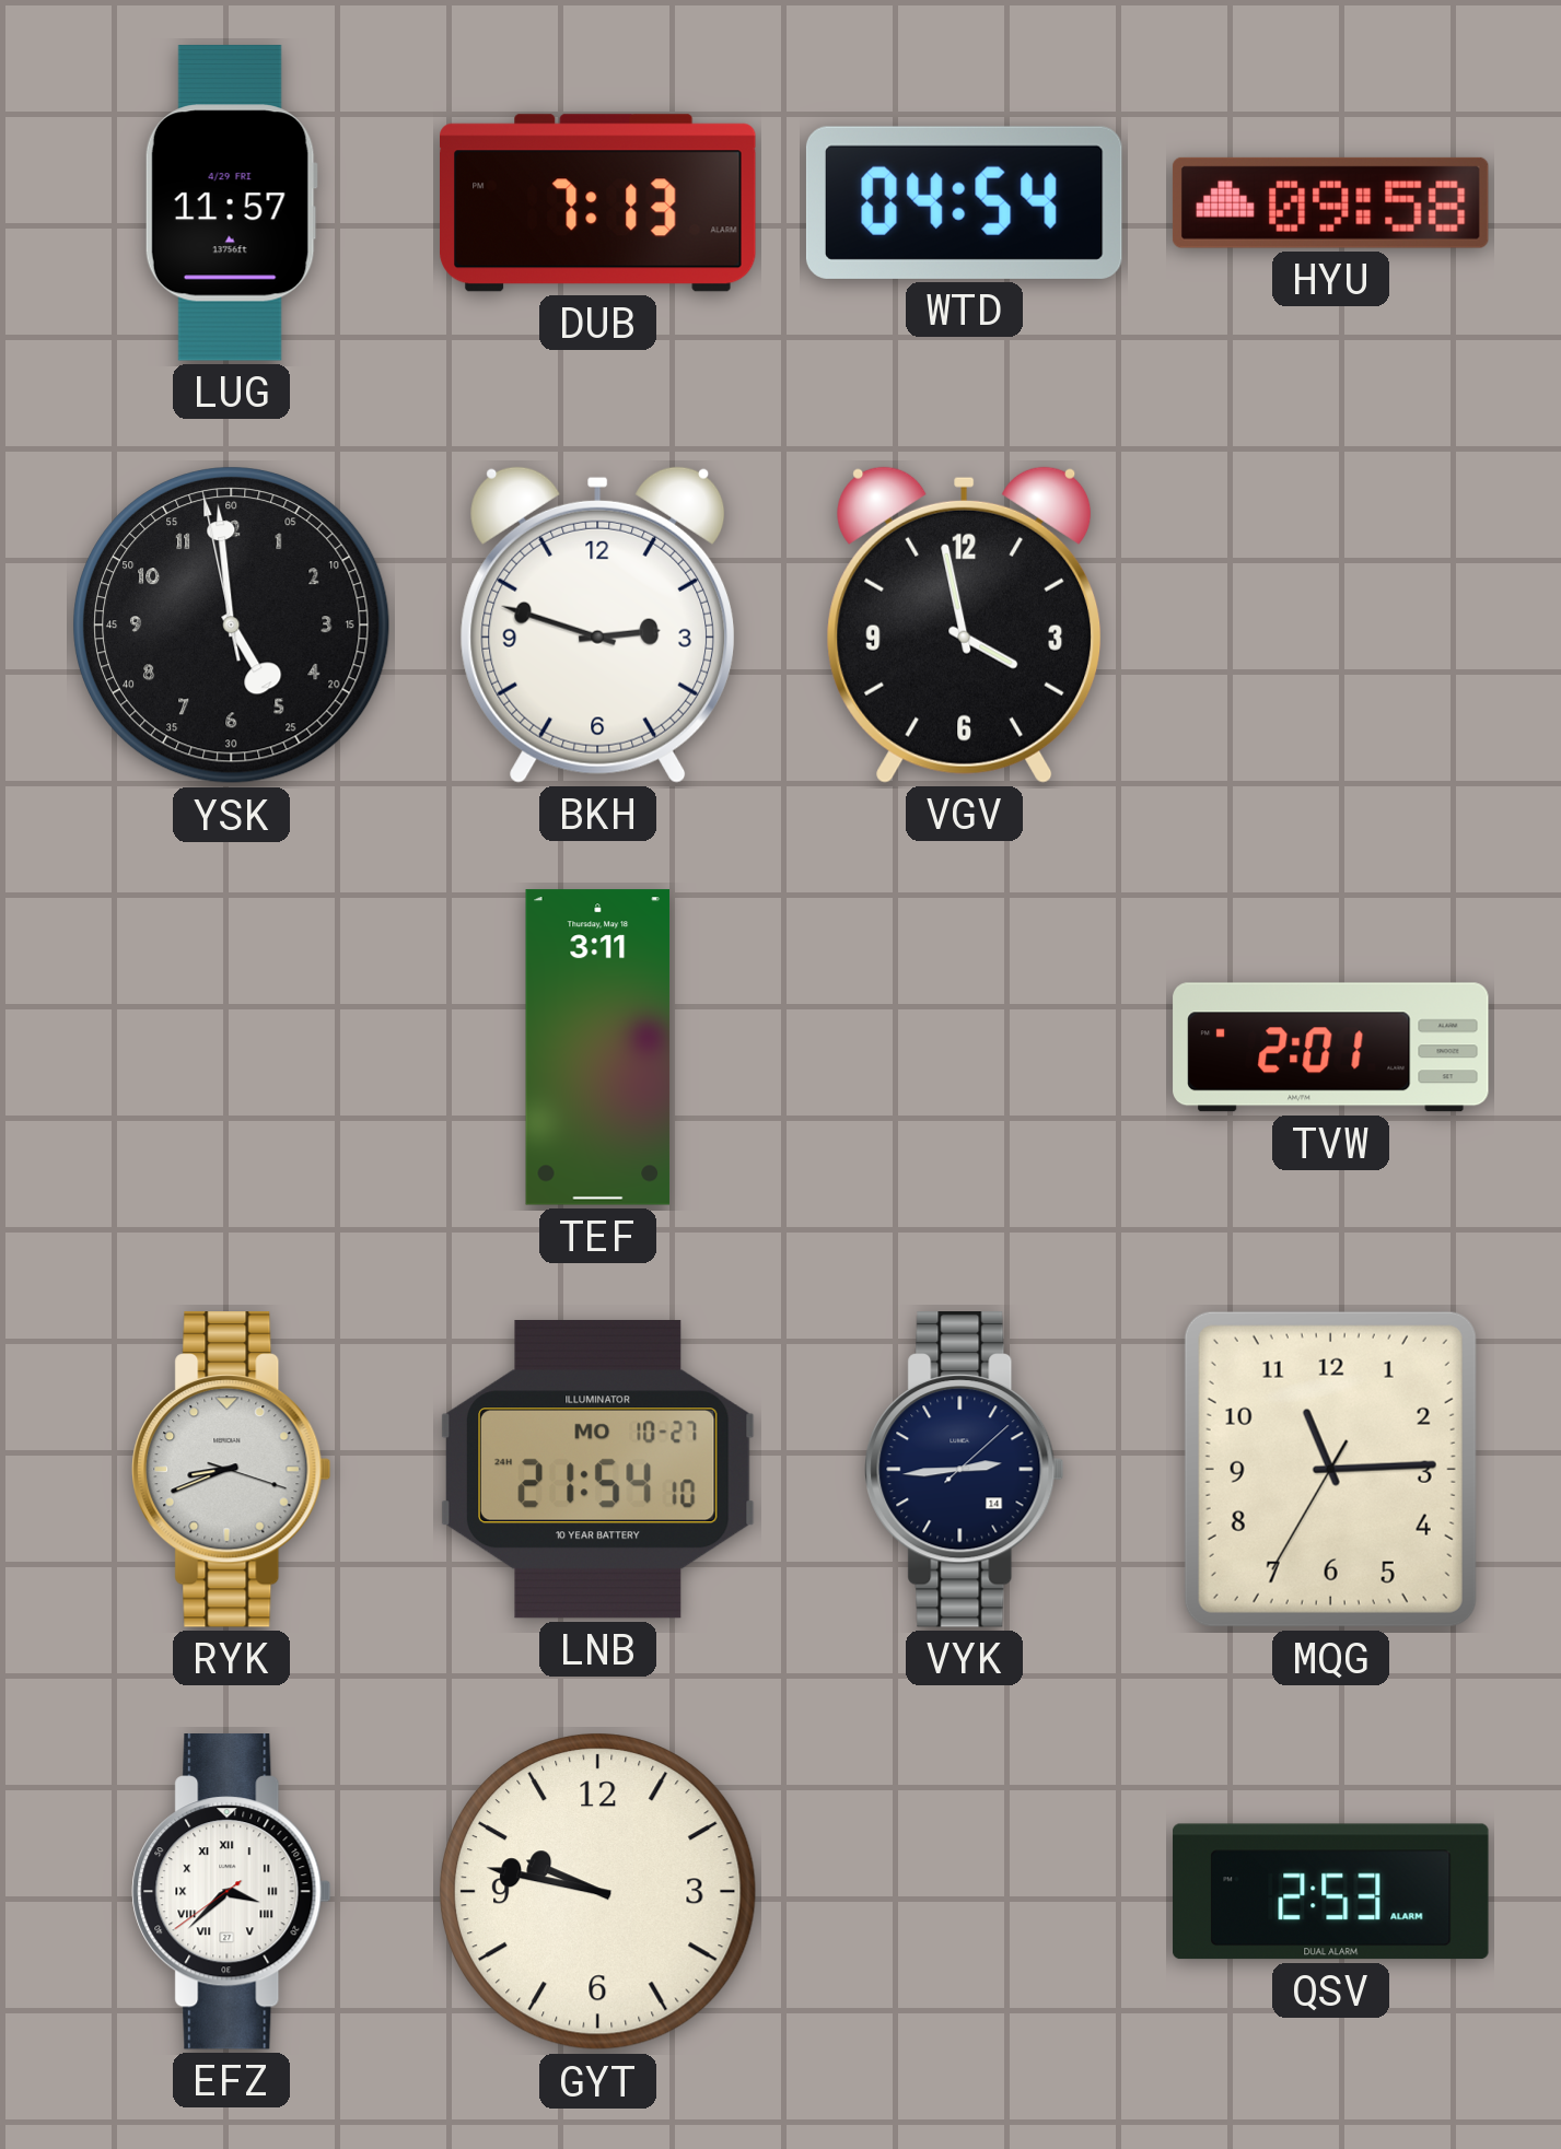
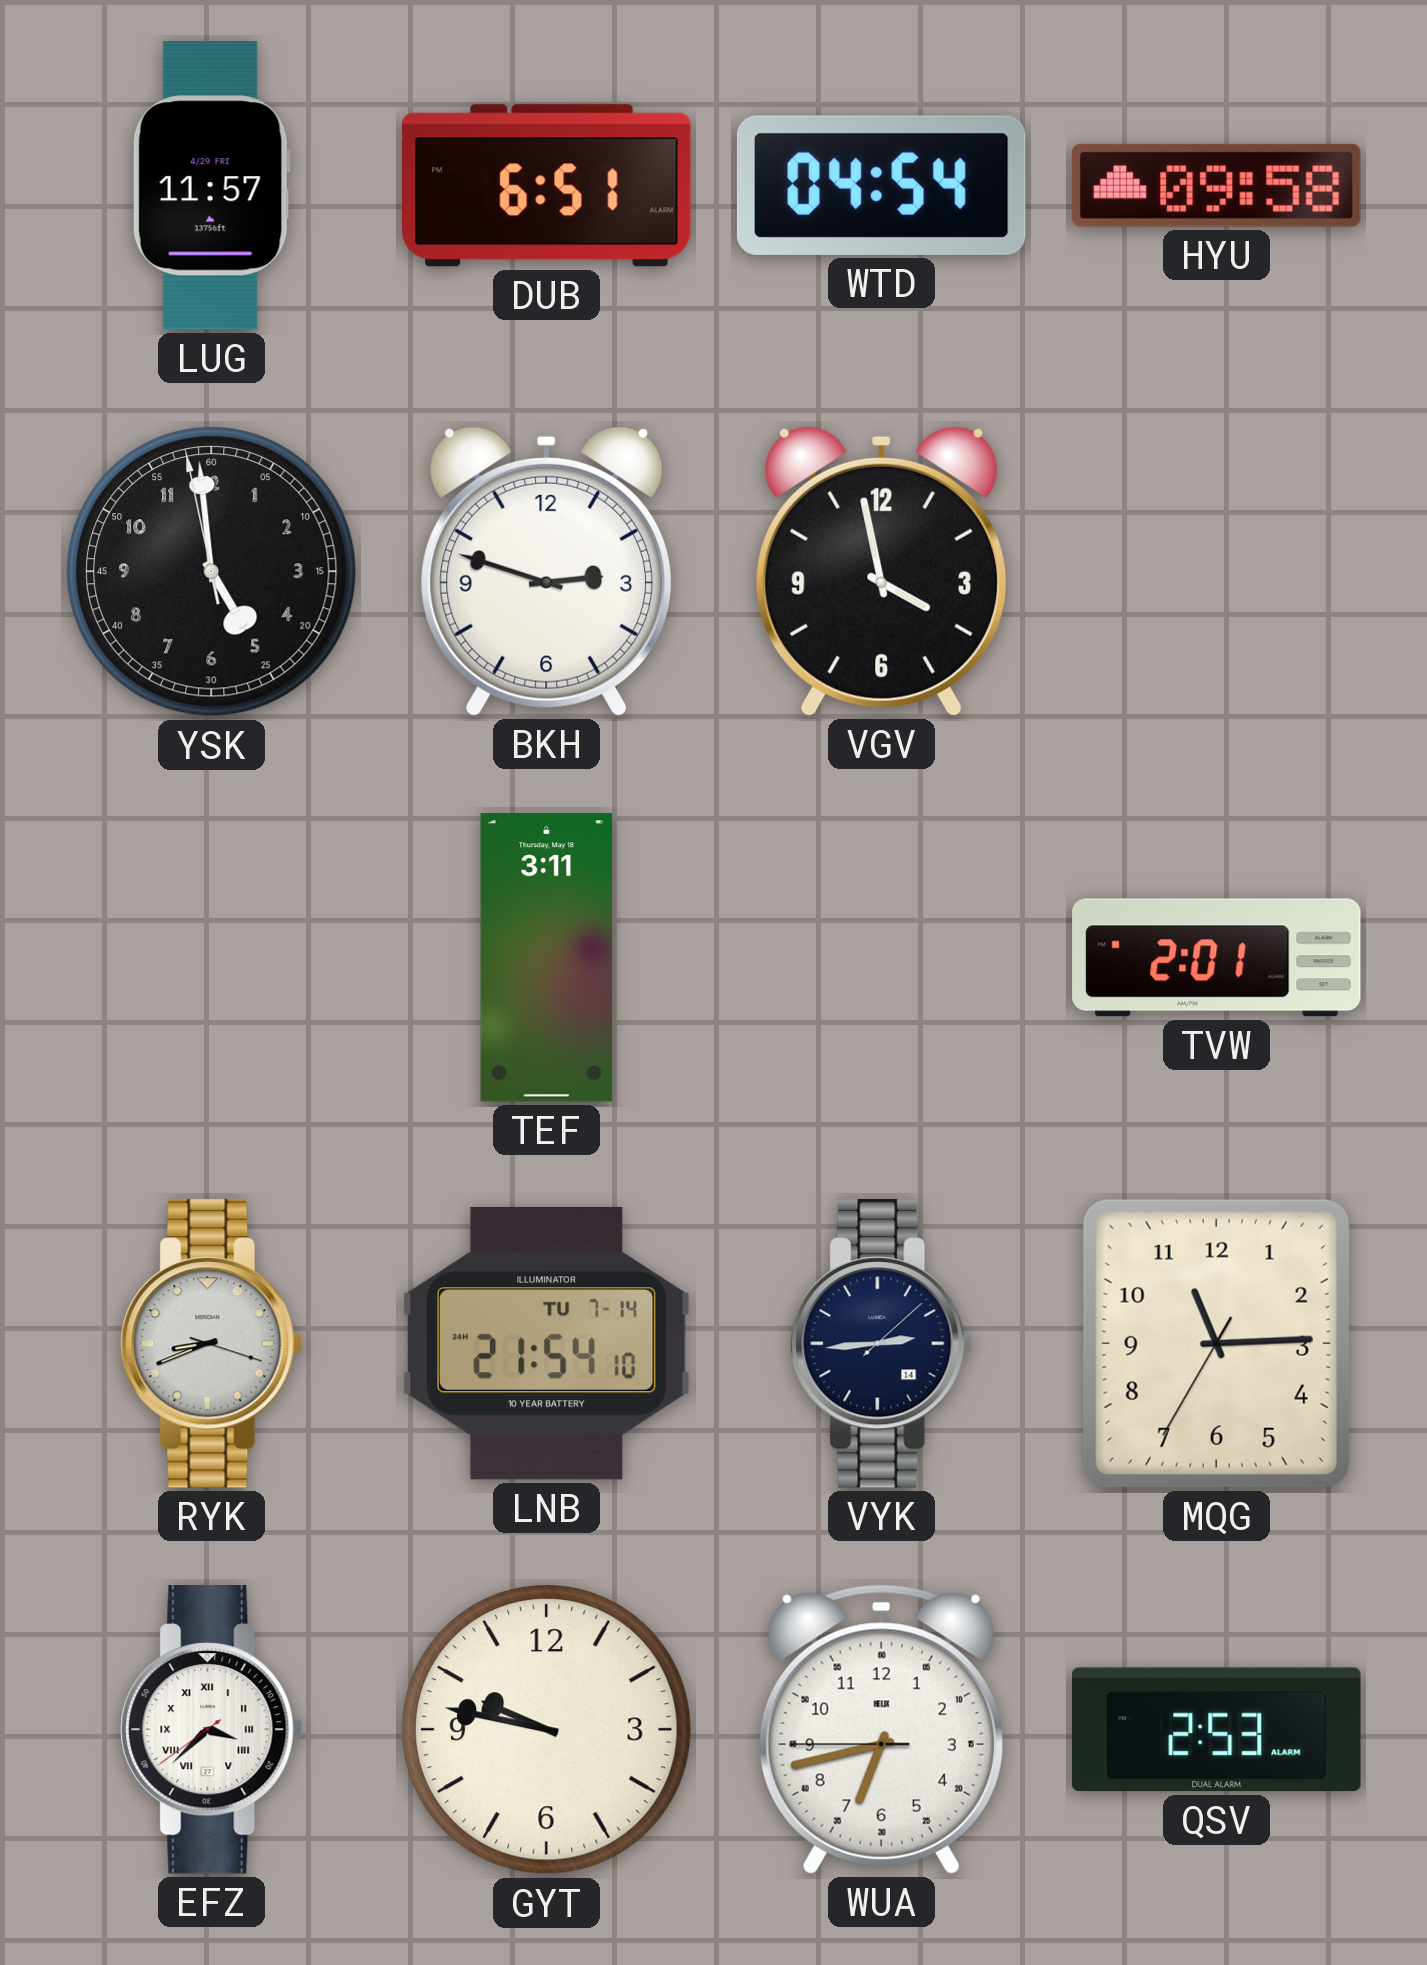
DUB: 7:13 -> 6:51 (547, 186)
LNB date: MO 10-27 -> TU 7-14 (546, 1343)
WUA: none -> 6:42 (881, 1729)
